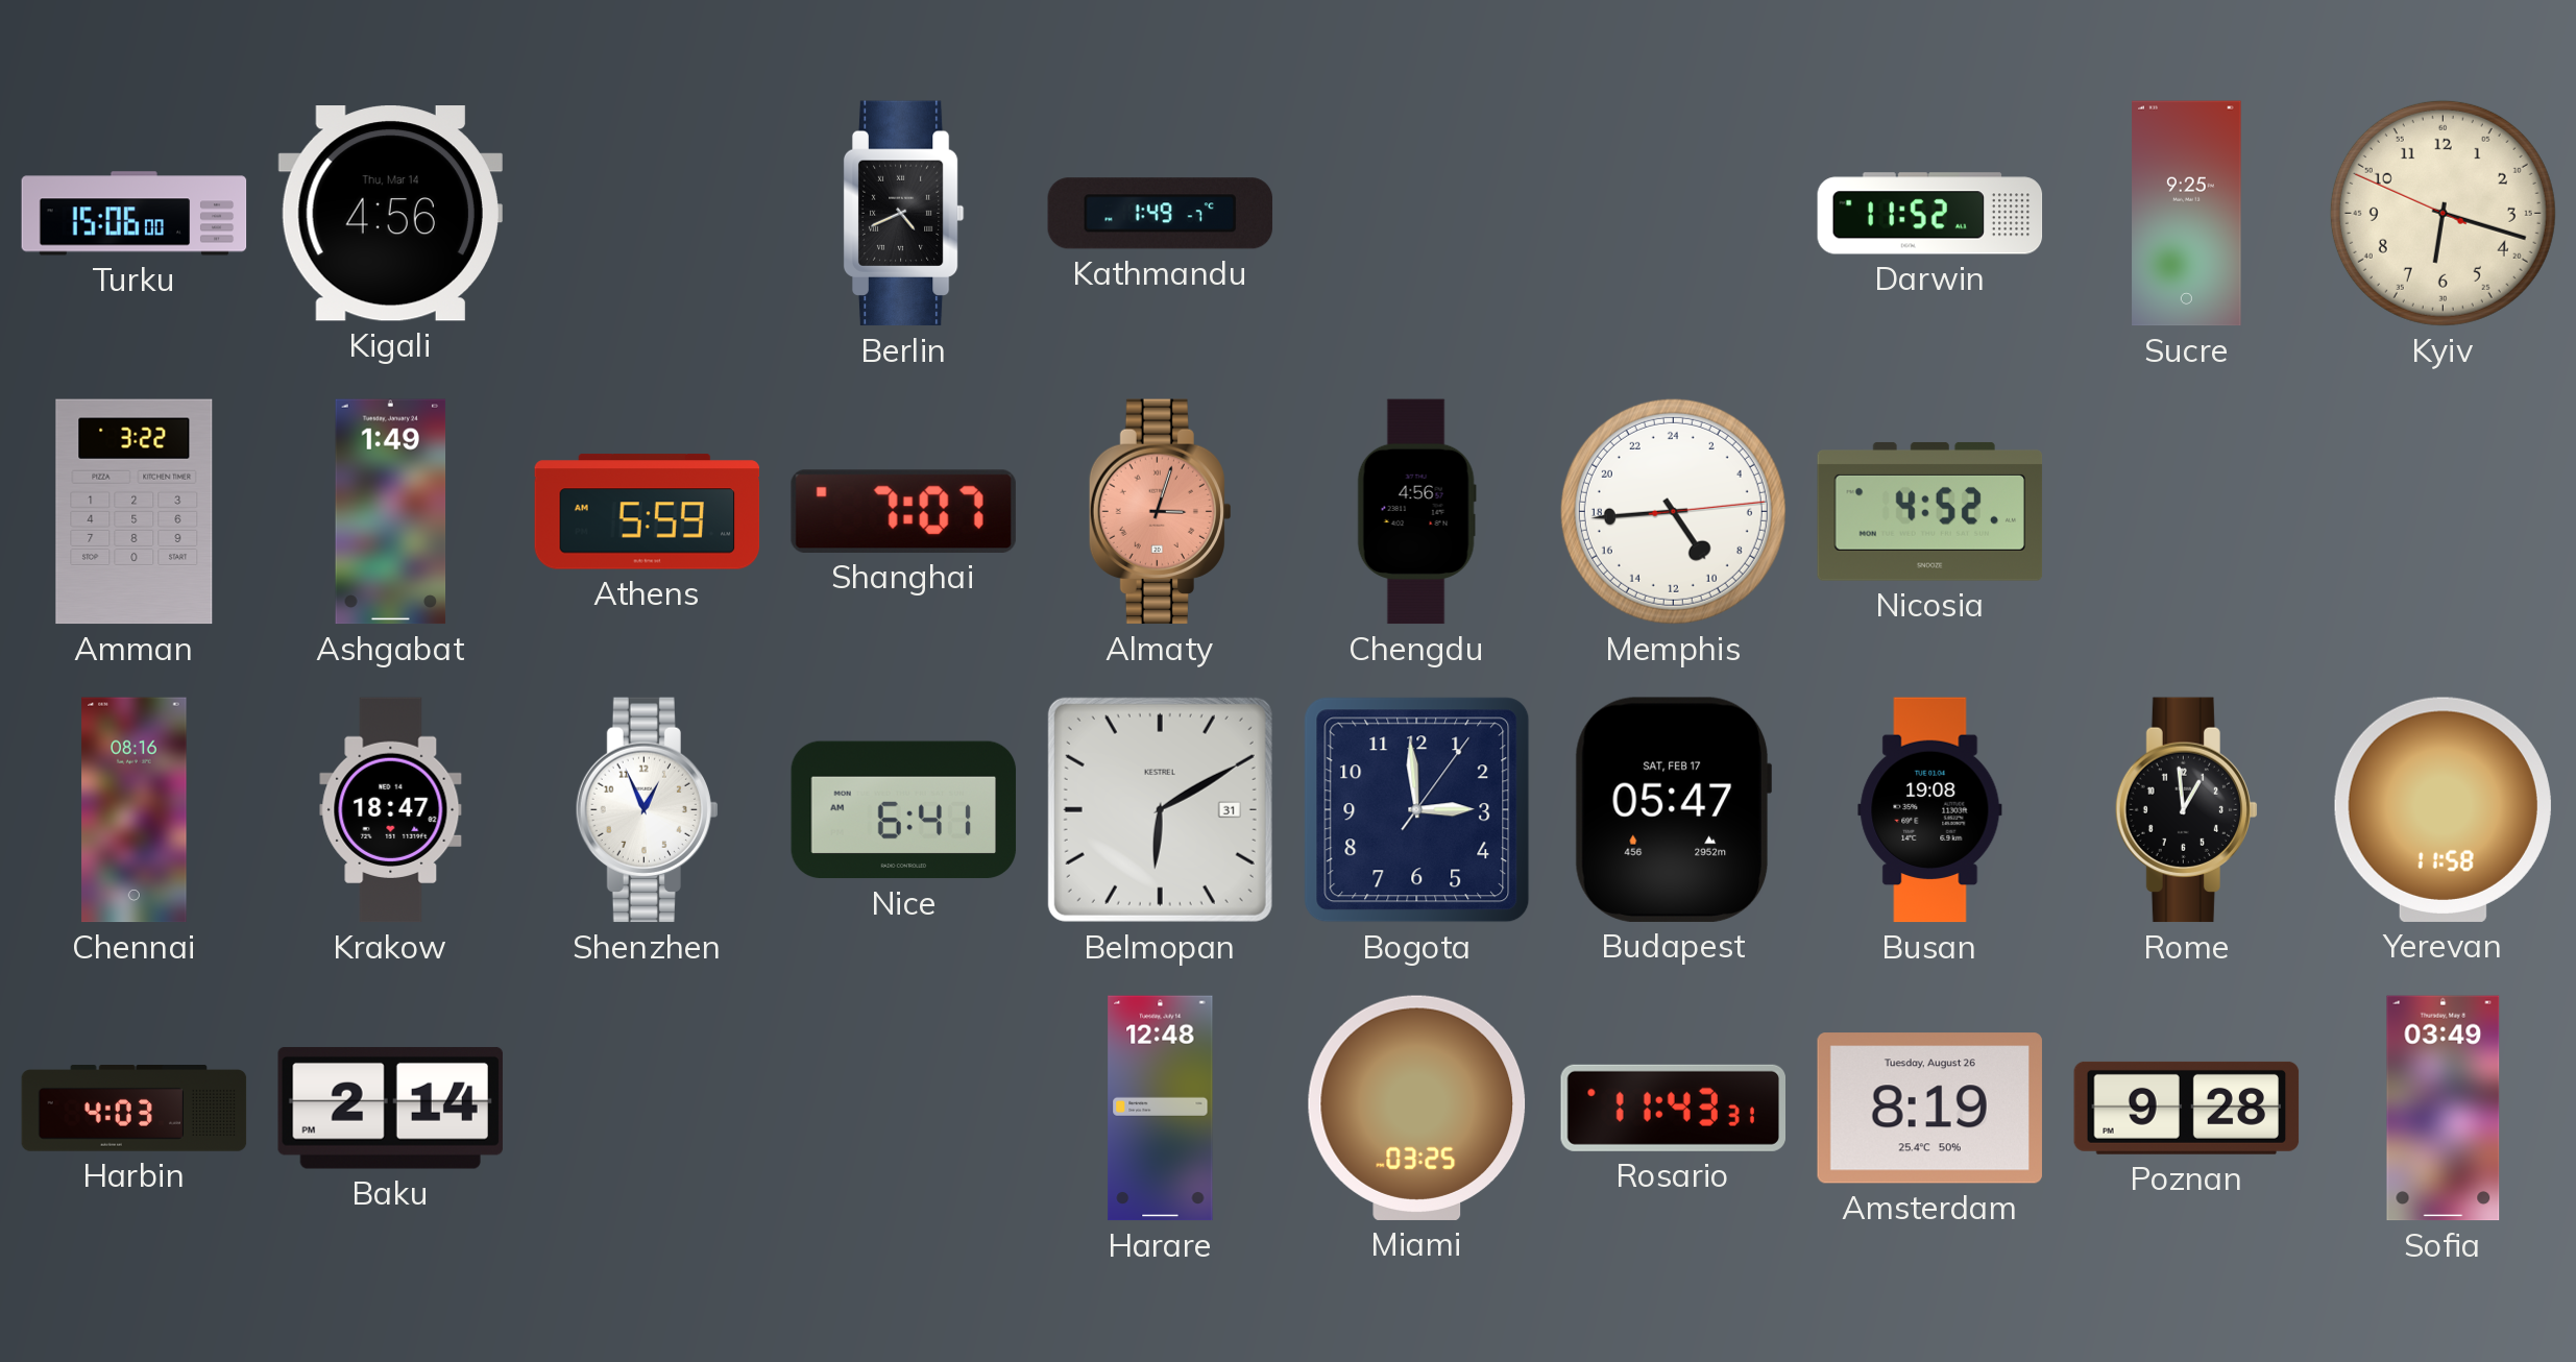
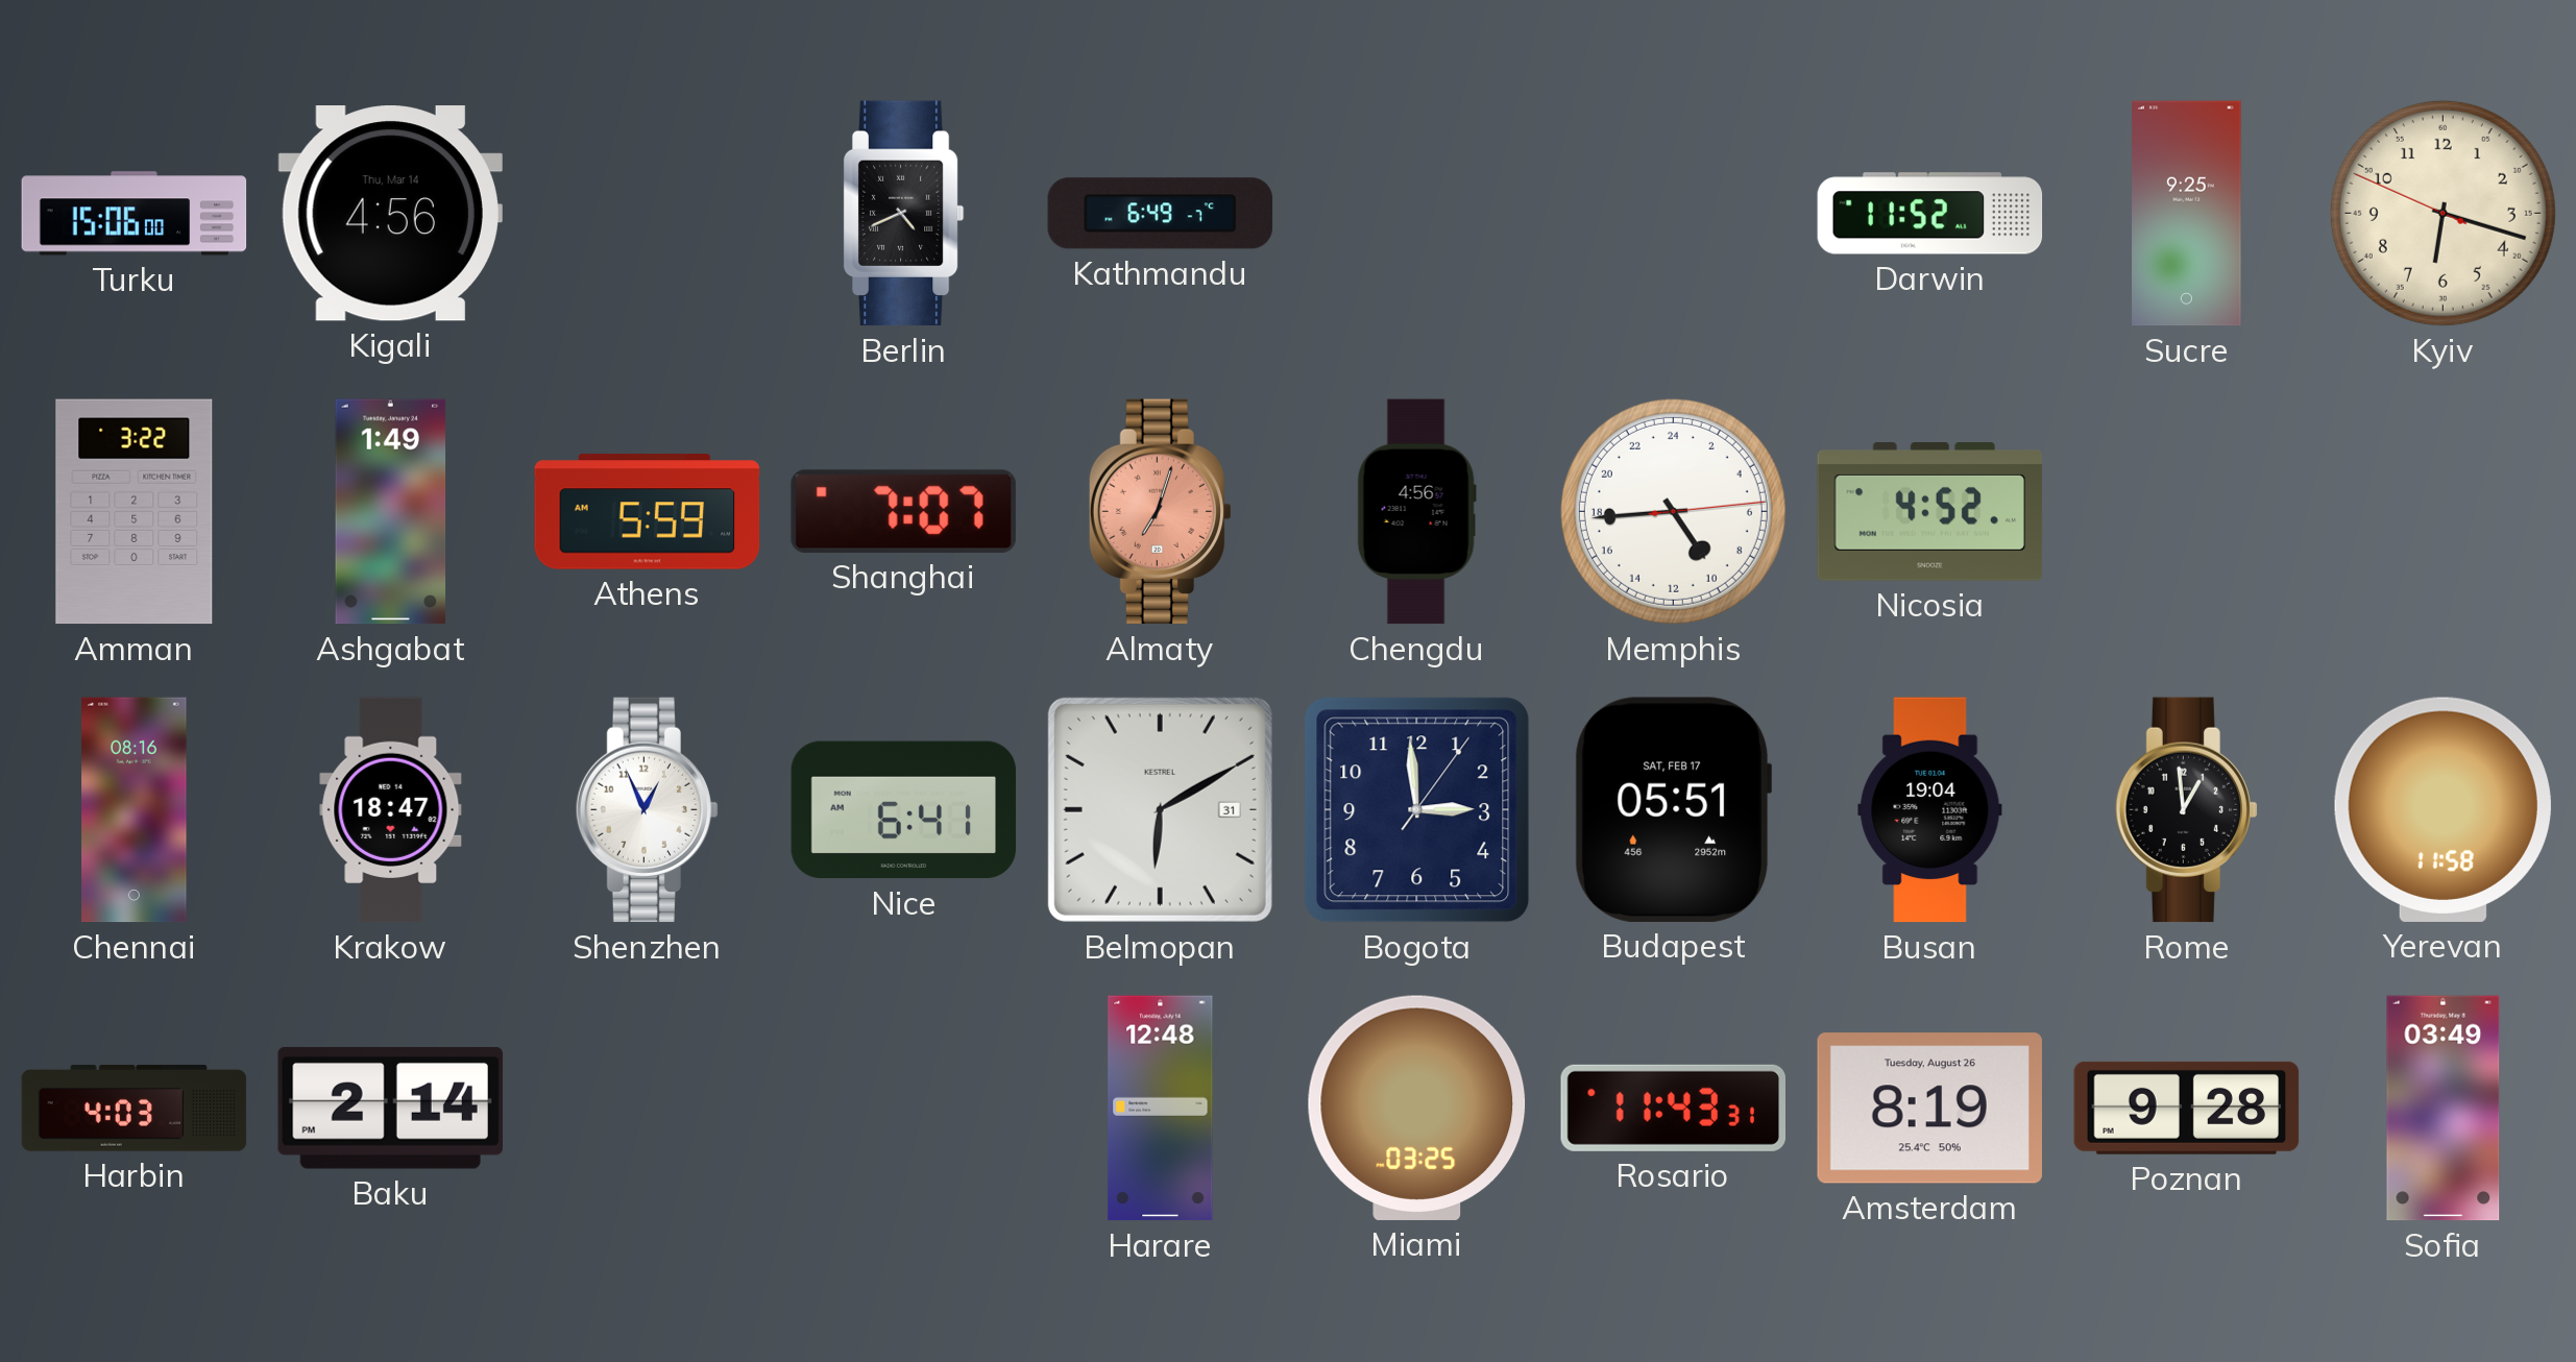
Kathmandu: 1:49 -> 6:49 (1161, 214)
Almaty: 3:03 -> 7:03 (1160, 512)
Budapest: 05:47 -> 05:51 (1672, 809)
Busan: 19:08 -> 19:04 (1930, 810)
